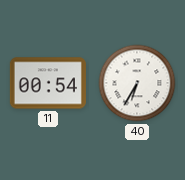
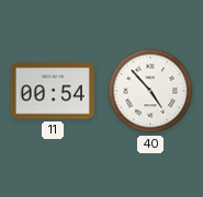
40: 6:35 -> 4:53 (150, 91)
